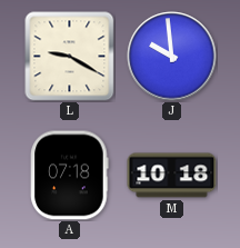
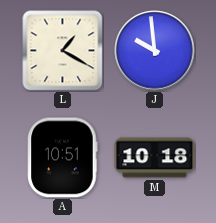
L: 9:20 -> 1:20 (63, 51)
A: 07:18 -> 10:51 (63, 158)
